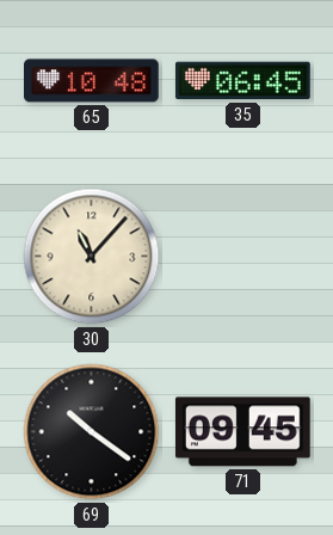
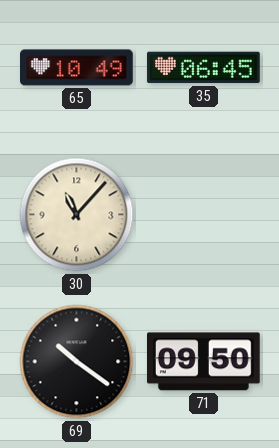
65: 10:48 -> 10:49 (77, 68)
71: 09:45 -> 09:50 (203, 362)
